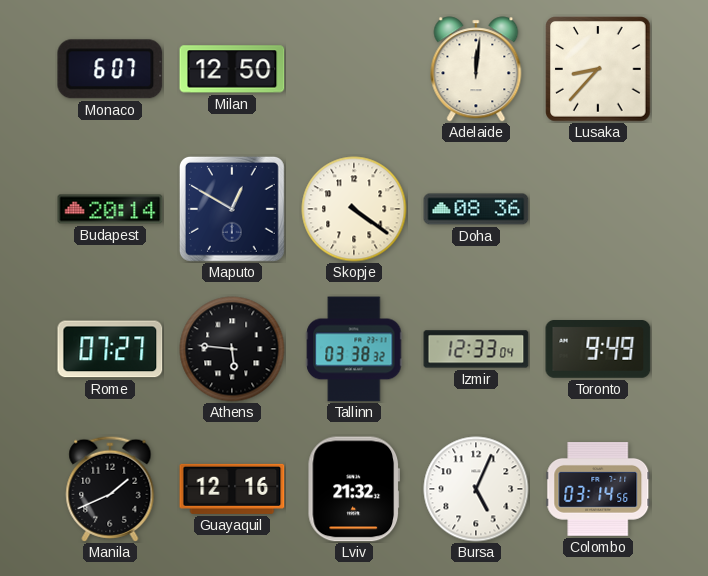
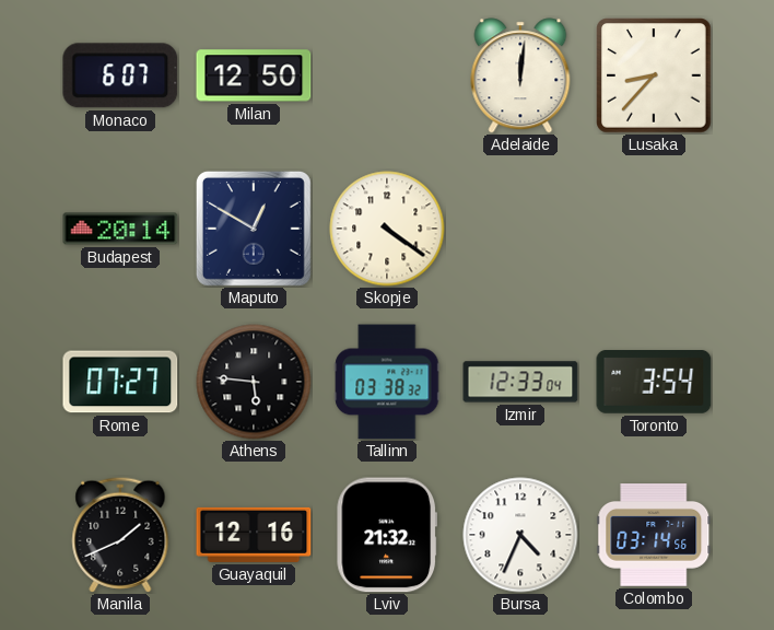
Doha: 08:36 -> none (476, 209)
Toronto: 9:49 -> 3:54 (654, 383)
Bursa: 5:04 -> 4:34 (520, 535)
